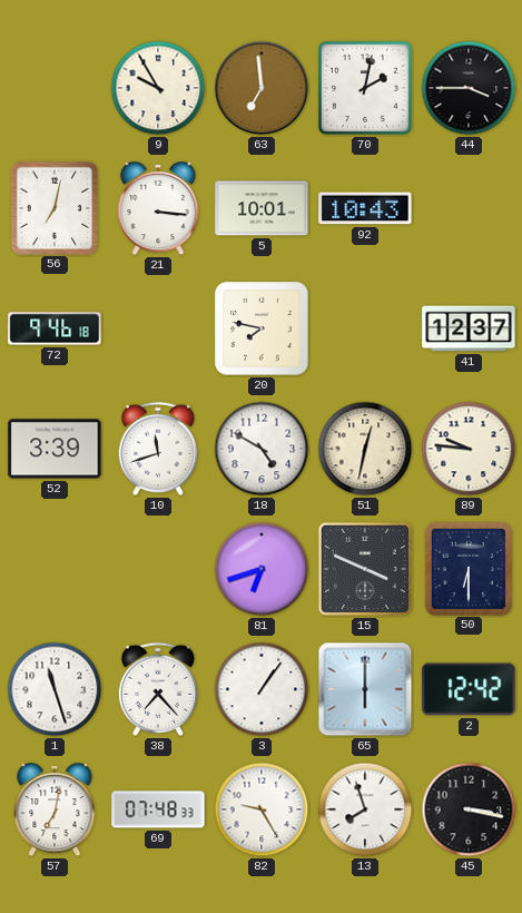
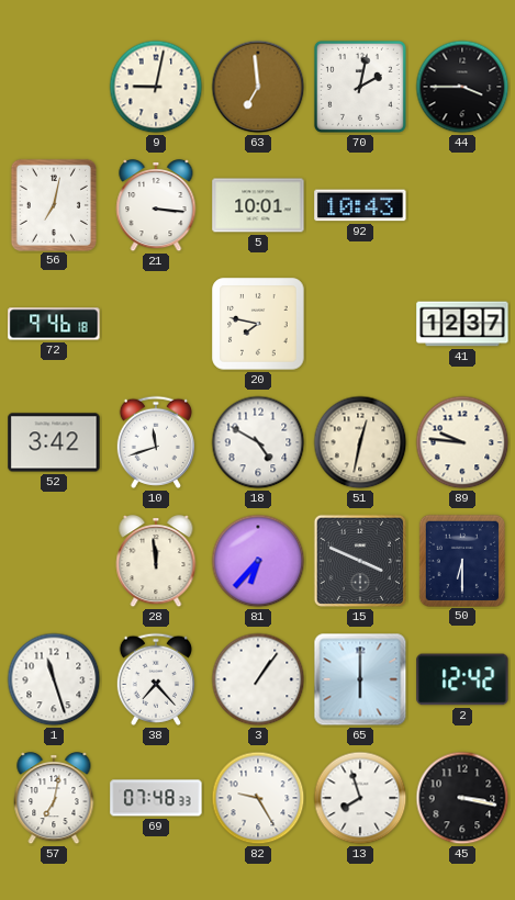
9: 9:55 -> 9:02 (156, 87)
52: 3:39 -> 3:42 (54, 442)
28: none -> 11:59 (156, 562)
81: 6:42 -> 6:37 (258, 561)
